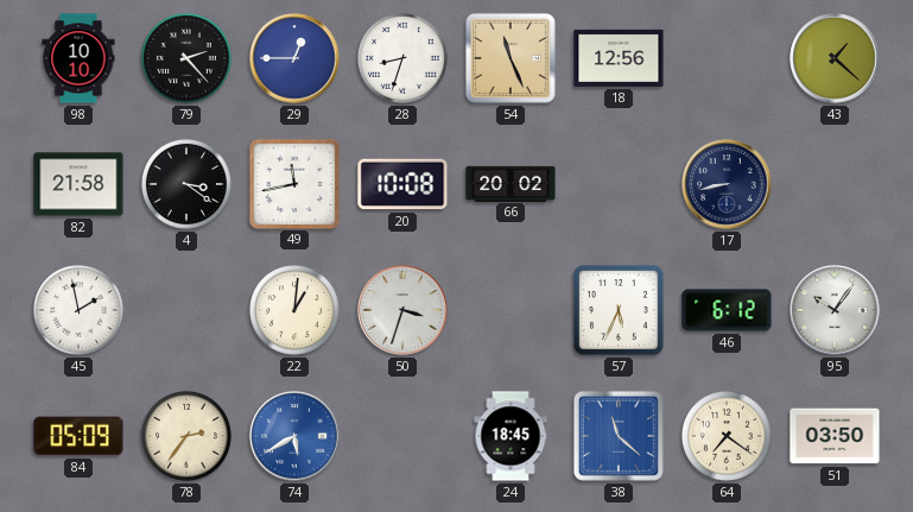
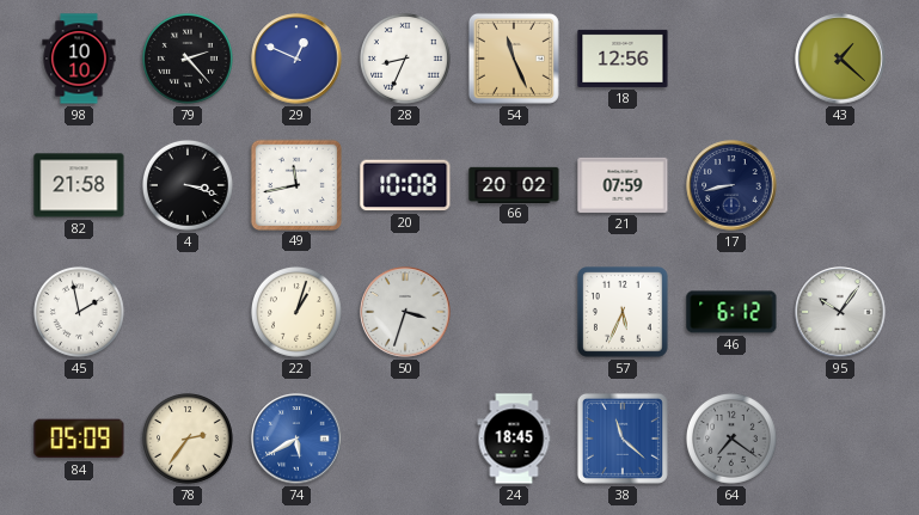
29: 12:45 -> 12:49 (296, 59)
28: 8:33 -> 8:34 (405, 59)
4: 3:21 -> 3:18 (188, 185)
21: none -> 07:59 (623, 185)
22: 1:01 -> 1:03 (296, 312)
64 dial: cream -> grey (731, 439)
51: 03:50 -> none (835, 436)
